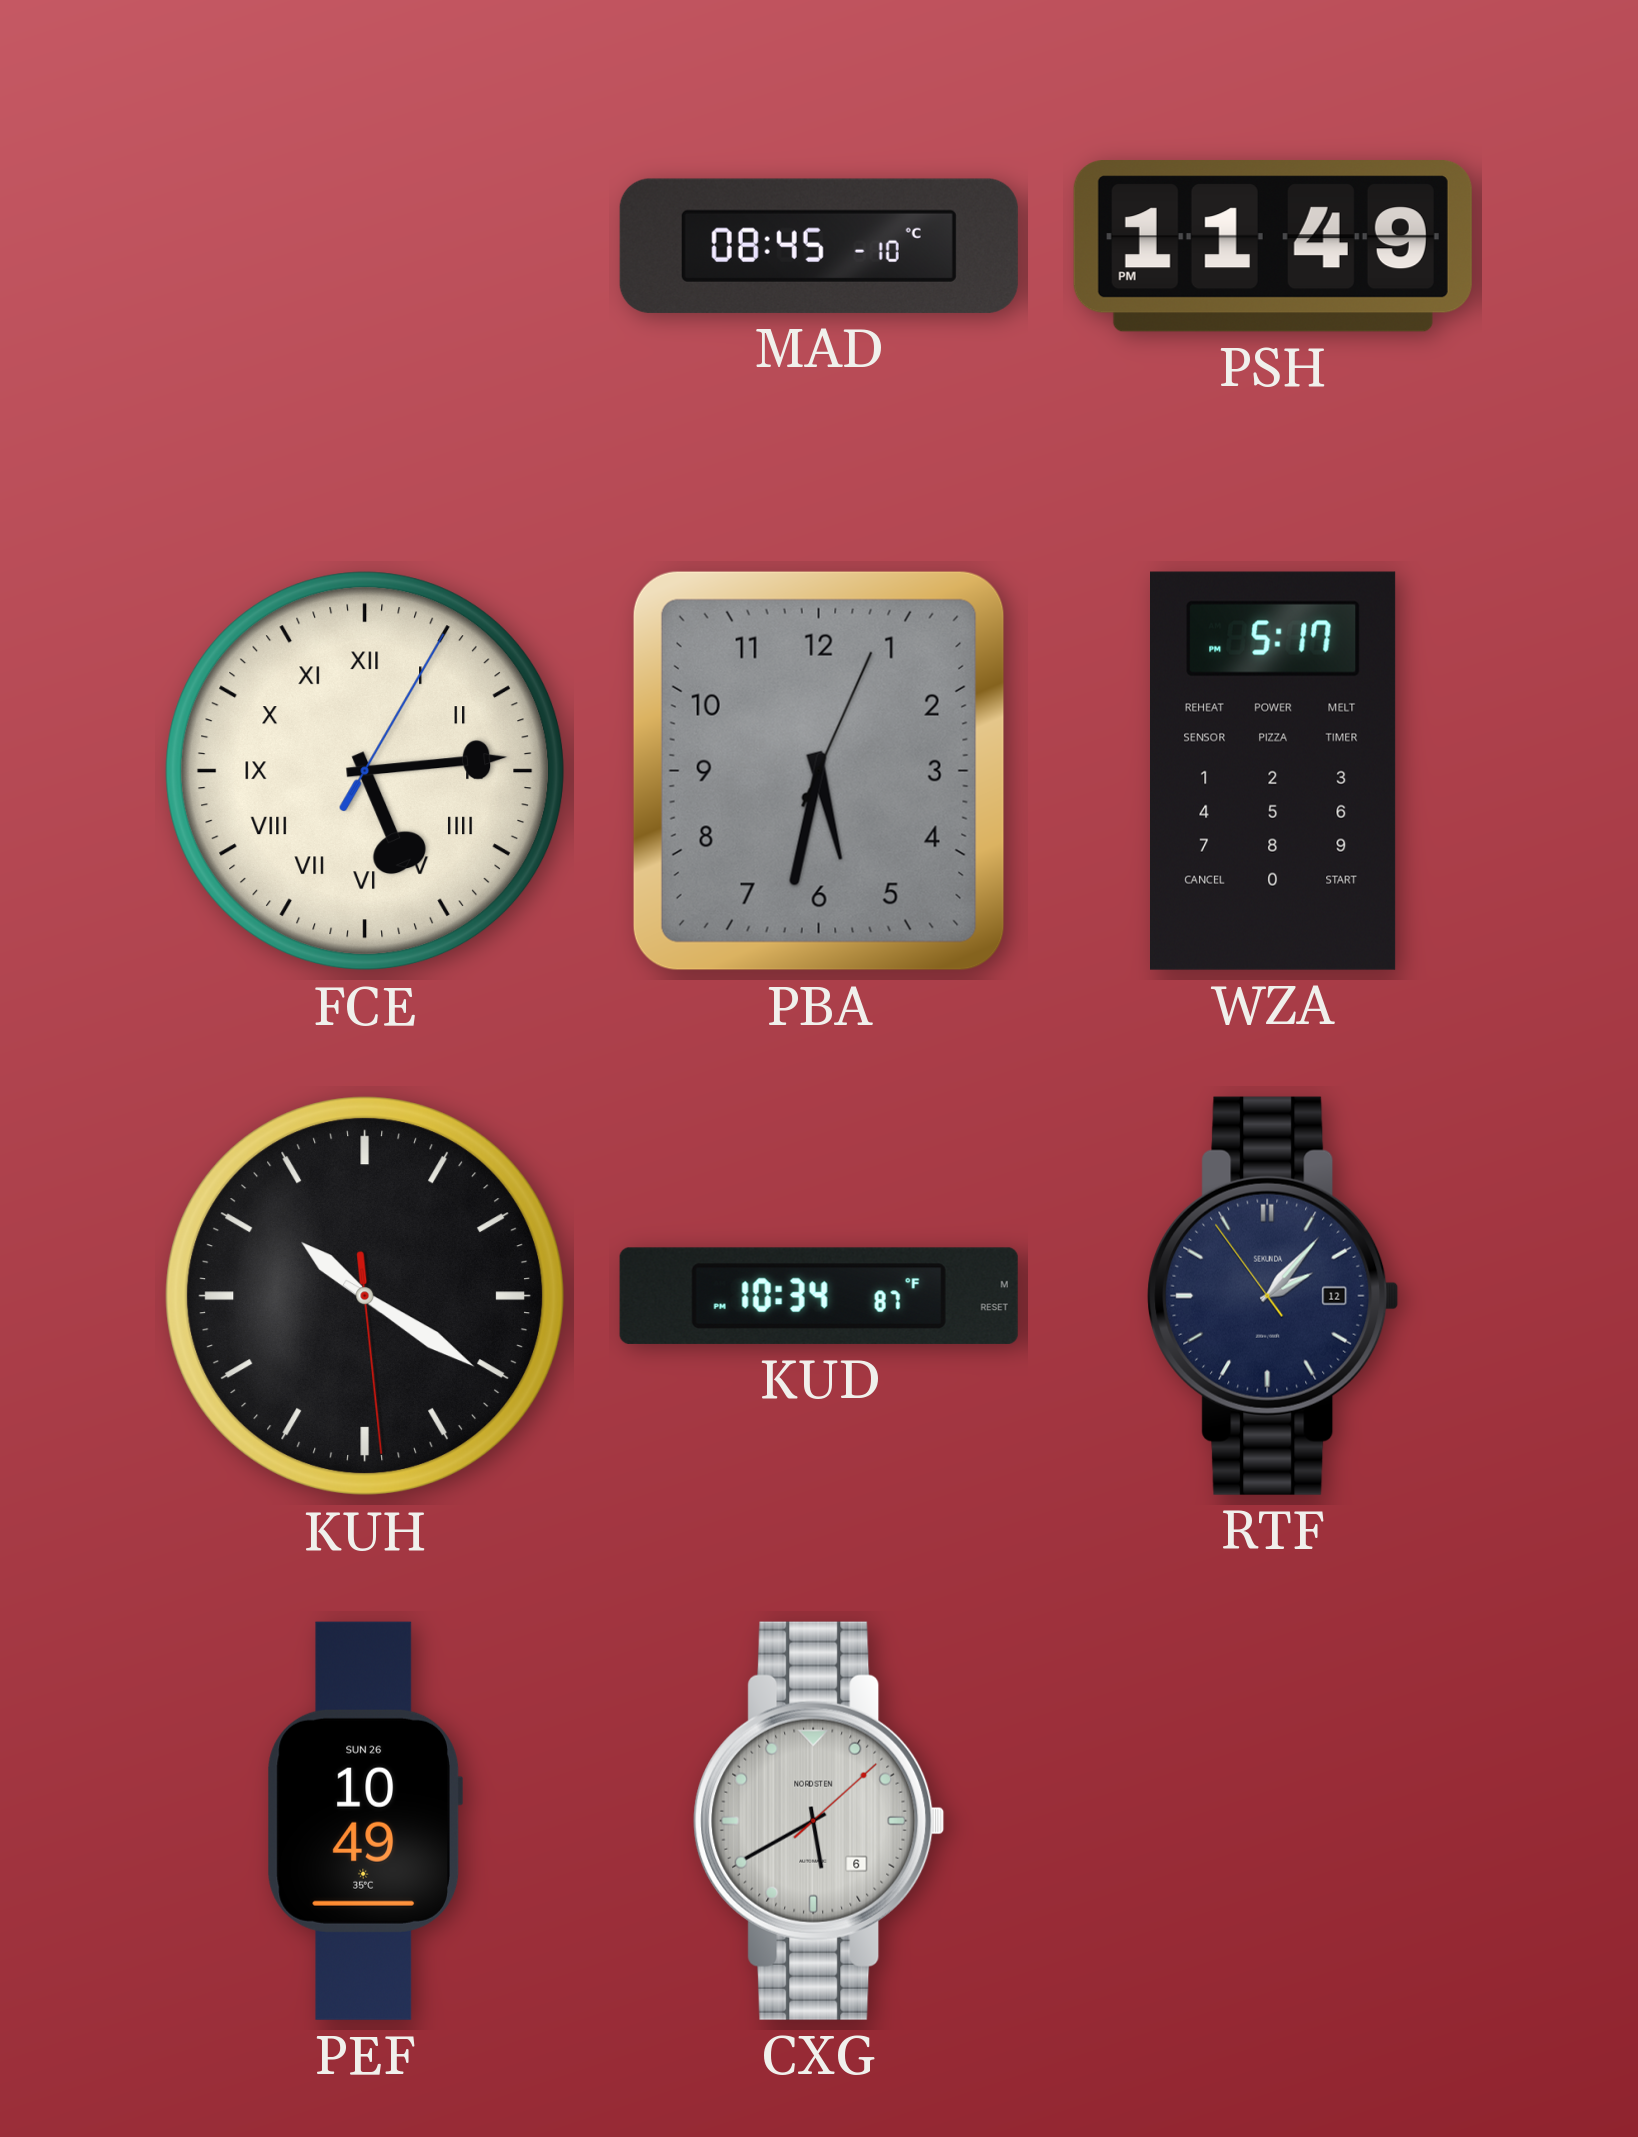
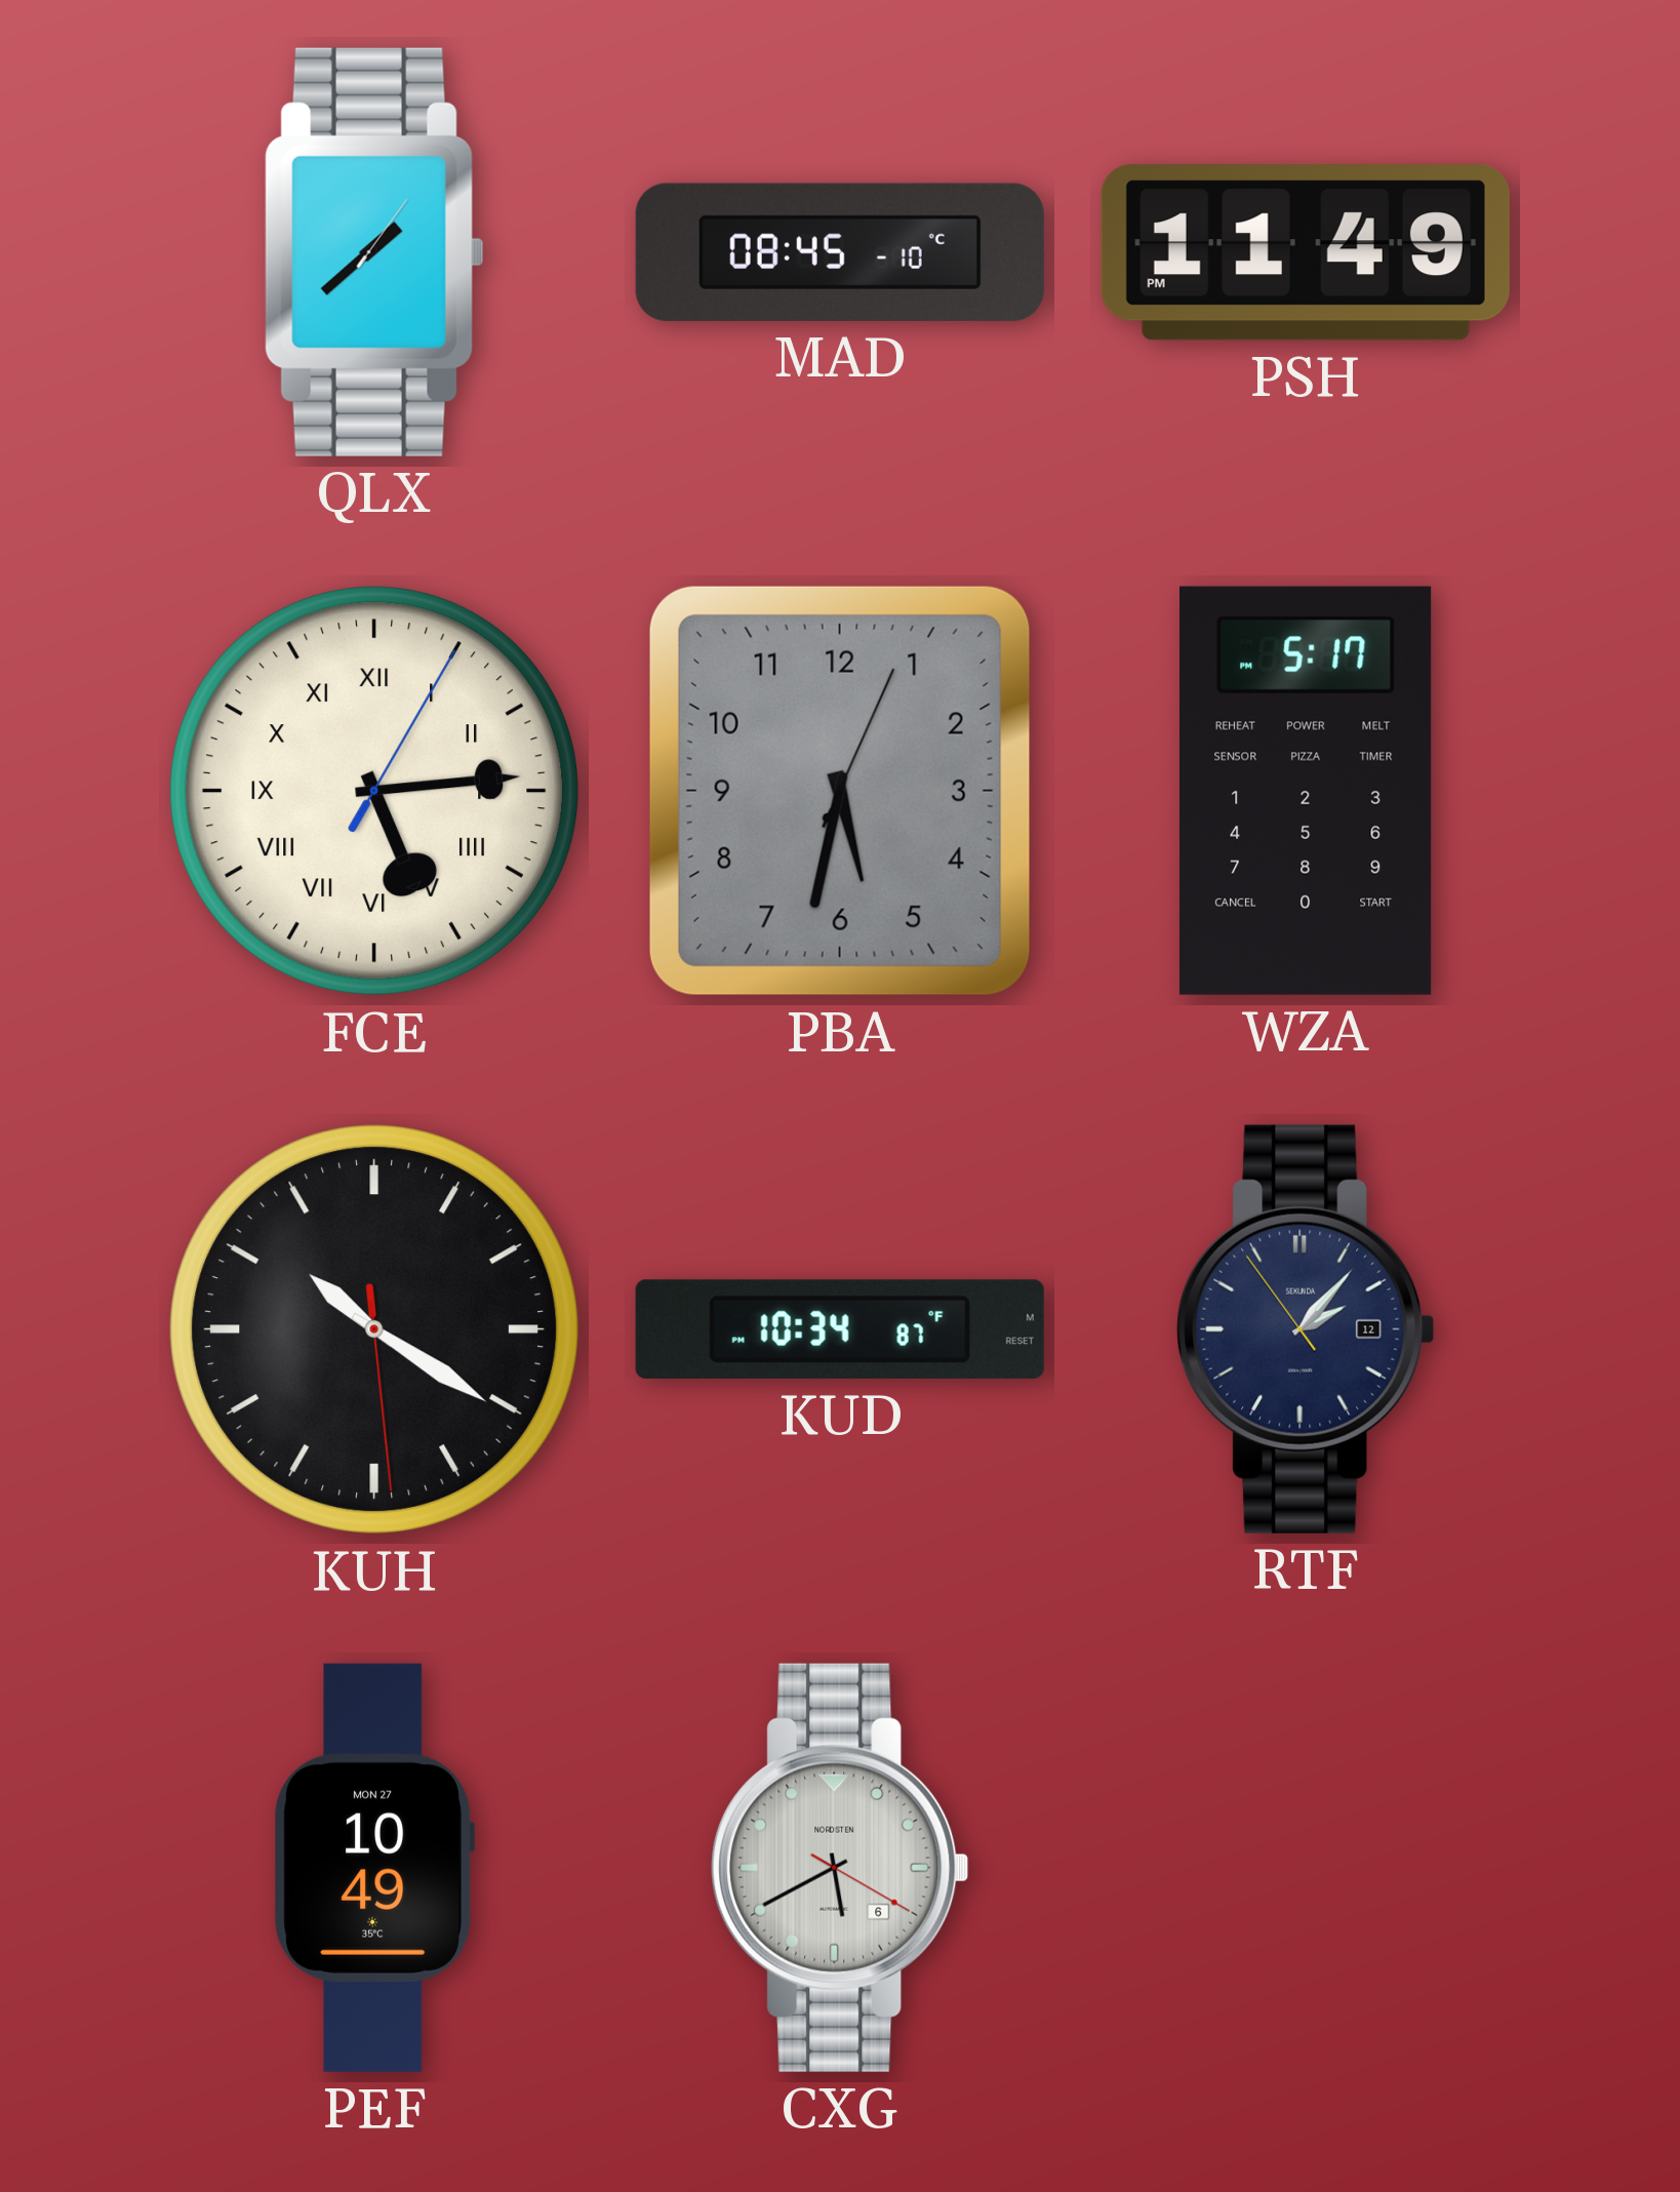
QLX: none -> 1:38 (374, 252)
PEF date: SUN 26 -> MON 27 (374, 1868)
CXG: 5:40:08 -> 5:40:20 (840, 1868)
